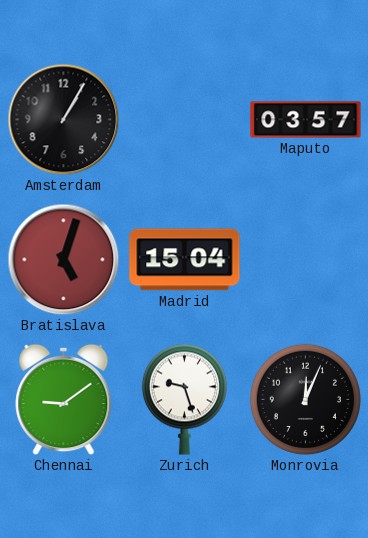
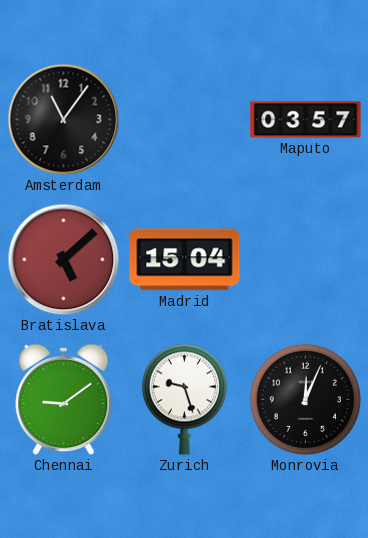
Amsterdam: 1:05 -> 11:06 (64, 120)
Bratislava: 5:03 -> 5:08 (64, 260)
